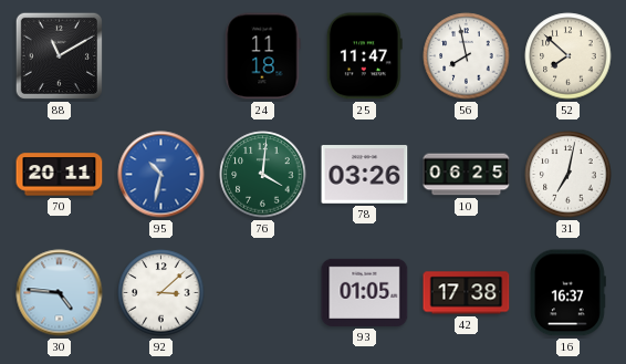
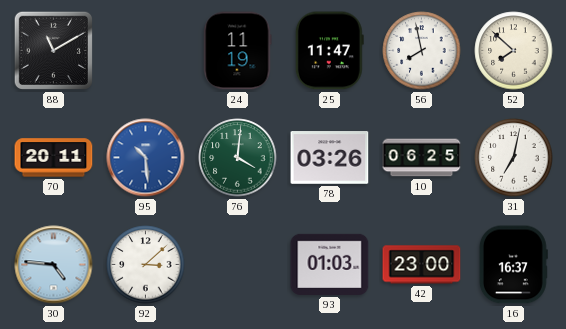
24: 11:18 -> 11:19 (238, 51)
95: 10:32 -> 10:29 (146, 158)
93: 01:05 -> 01:03 (330, 264)
42: 17:38 -> 23:00 (422, 265)
